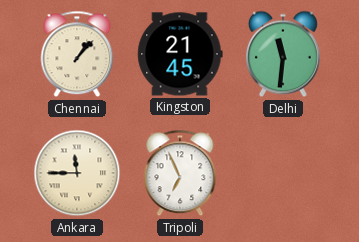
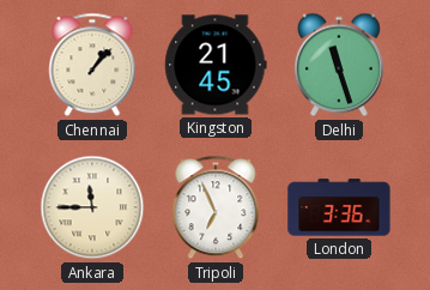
Delhi: 11:31 -> 11:27 (339, 65)
London: none -> 3:36 (339, 207)
